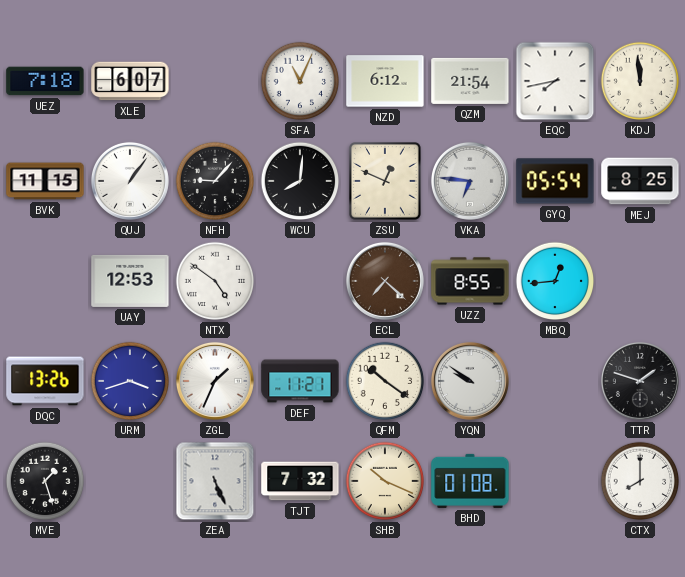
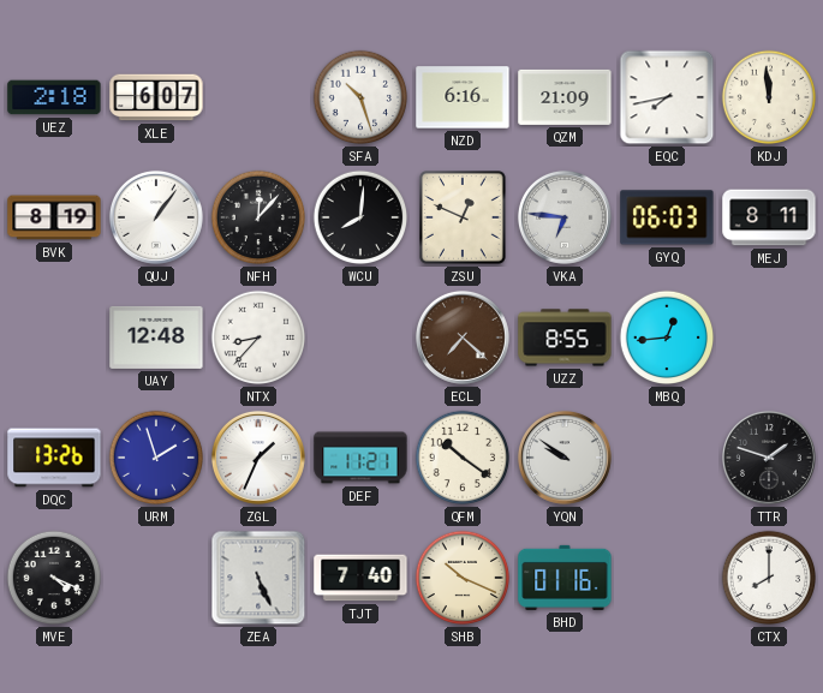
UEZ: 7:18 -> 2:18 (54, 97)
SFA: 11:04 -> 10:27 (360, 97)
NZD: 6:12 -> 6:16 (463, 97)
QZM: 21:54 -> 21:09 (565, 97)
BVK: 11:15 -> 8:19 (54, 217)
NFH: 9:07 -> 12:07 (258, 217)
GYQ: 05:54 -> 06:03 (667, 217)
MEJ: 8:25 -> 8:11 (769, 217)
UAY: 12:53 -> 12:48 (156, 337)
NTX: 4:51 -> 8:37 (258, 337)
URM: 3:42 -> 1:57 (156, 458)
MVE: 1:27 -> 4:19 (54, 578)
TJT: 7:32 -> 7:40 (360, 578)
BHD: 01:08 -> 01:16 (565, 578)
